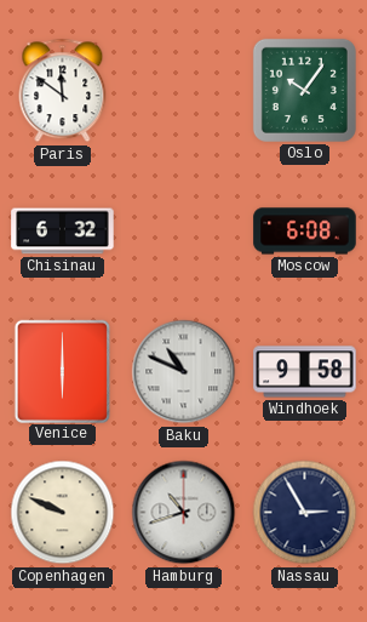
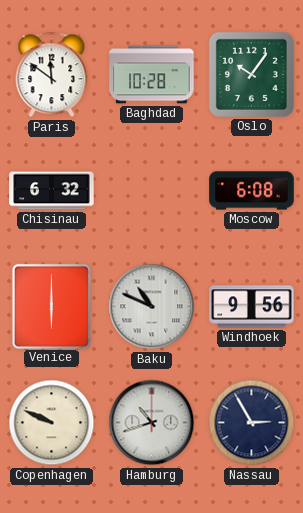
Baghdad: none -> 10:28 (152, 75)
Windhoek: 9:58 -> 9:56 (252, 307)
